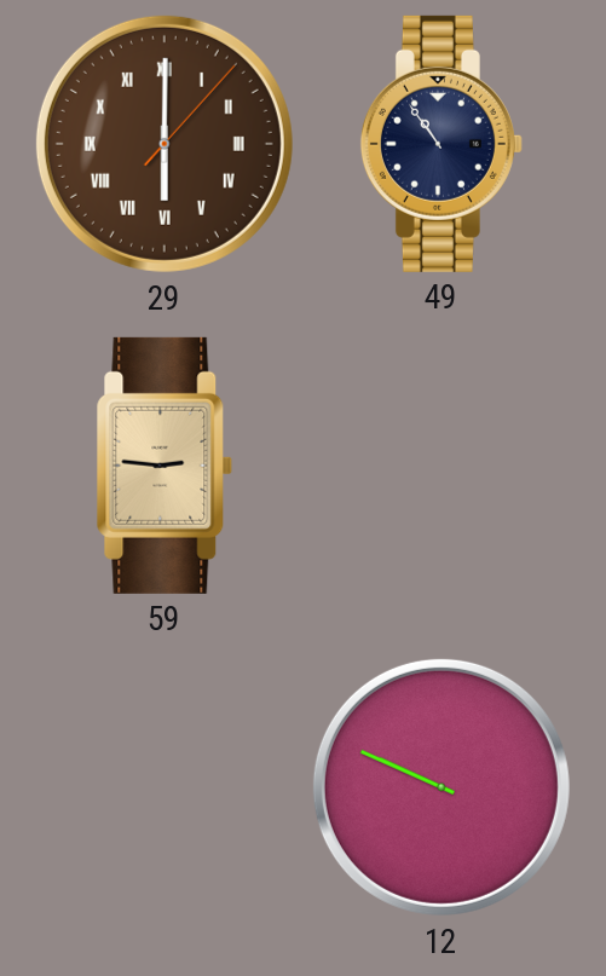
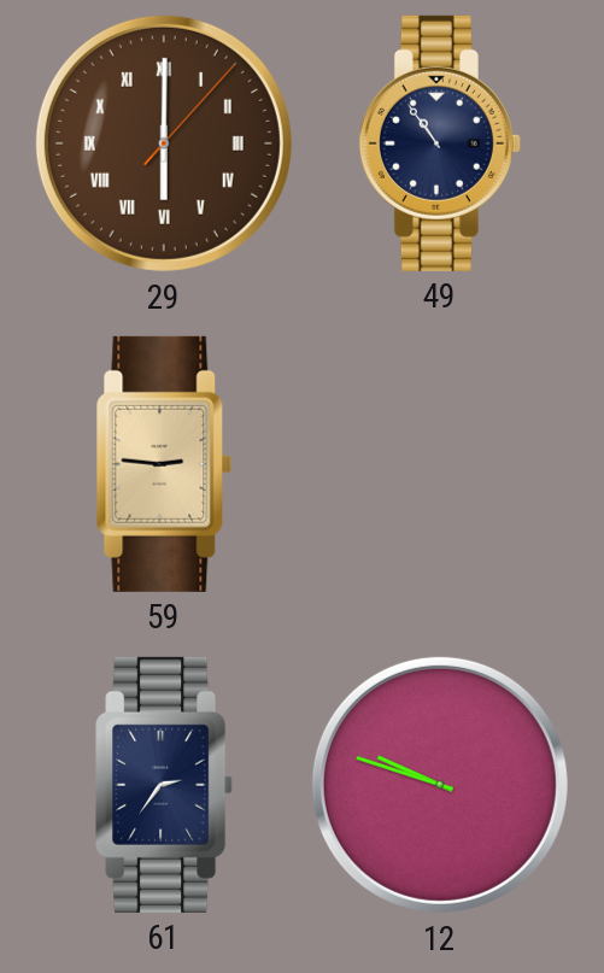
61: none -> 2:36 (165, 785)
12: 9:49 -> 9:48 (440, 785)
